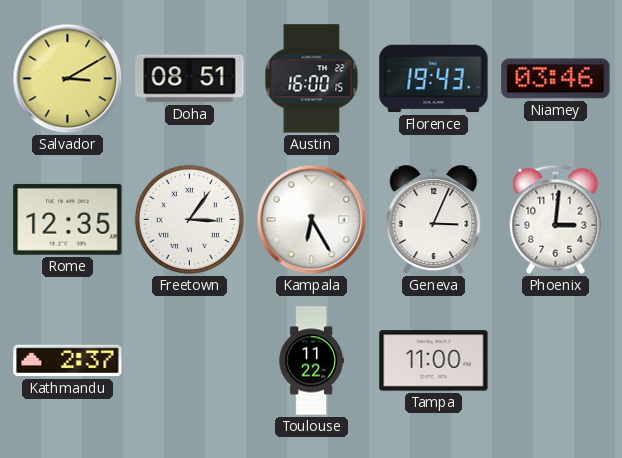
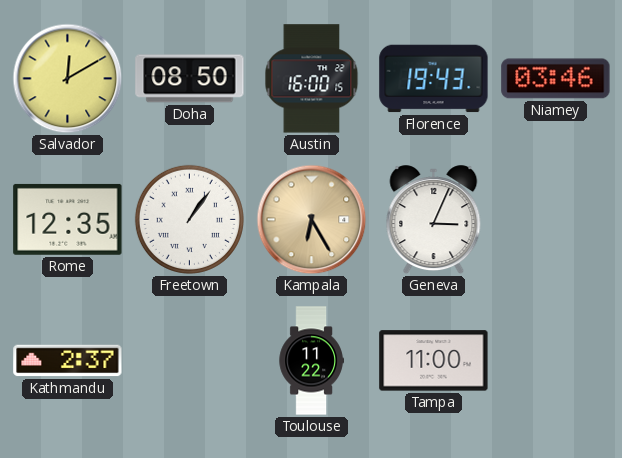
Salvador: 3:10 -> 12:10 (68, 79)
Doha: 08:51 -> 08:50 (190, 79)
Freetown: 3:06 -> 1:06 (189, 219)
Kampala dial: white -> champagne (312, 220)
Phoenix: 3:01 -> none (556, 219)
